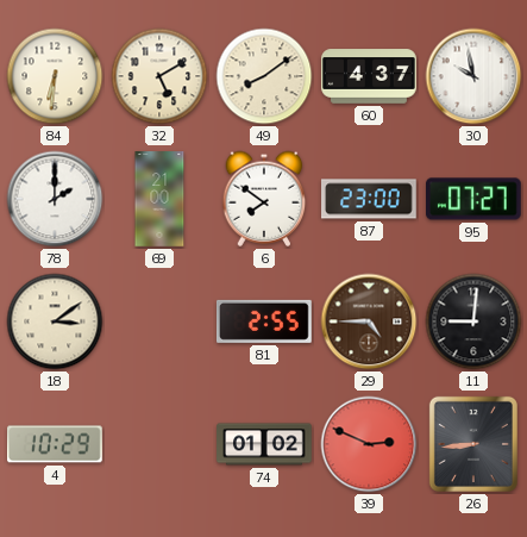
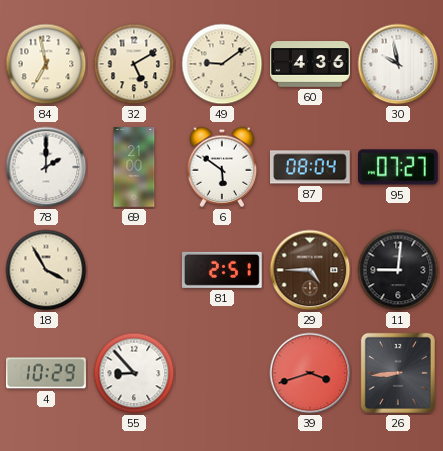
84: 6:31 -> 6:58 (46, 64)
49: 8:09 -> 9:09 (222, 64)
60: 4:37 -> 4:36 (310, 64)
6: 7:51 -> 5:51 (222, 167)
87: 23:00 -> 08:04 (311, 167)
18: 3:09 -> 3:55 (46, 270)
81: 2:55 -> 2:51 (223, 270)
55: none -> 8:53 (134, 373)
74: 01:02 -> none (264, 444)
39: 2:49 -> 3:42 (310, 373)
